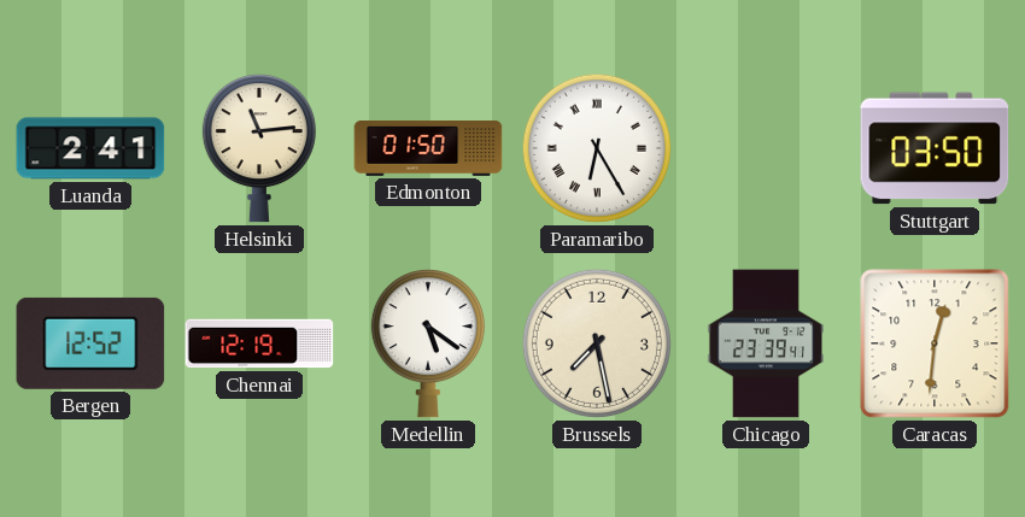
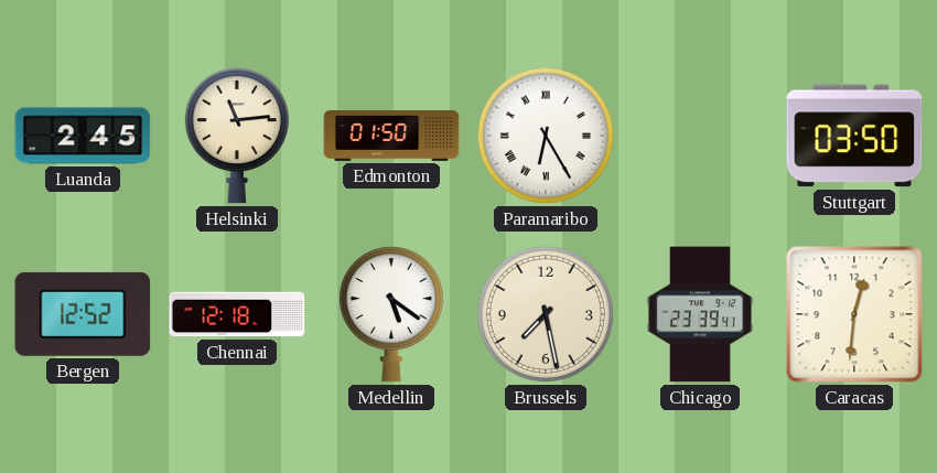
Luanda: 2:41 -> 2:45 (83, 136)
Chennai: 12:19 -> 12:18 (237, 314)
